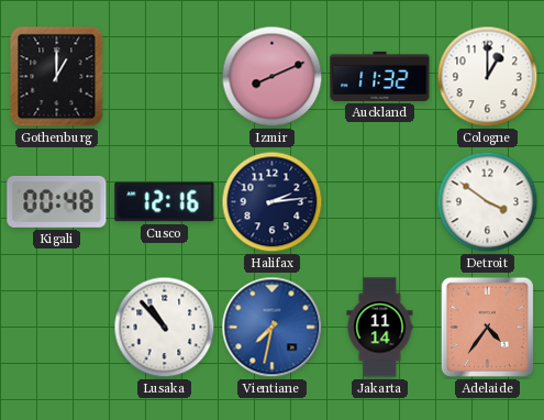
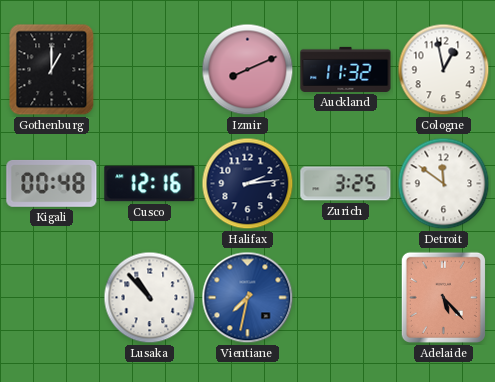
Cologne: 1:00 -> 12:58 (444, 70)
Zurich: none -> 3:25 (346, 184)
Detroit: 3:51 -> 11:51 (444, 184)
Jakarta: 11:14 -> none (380, 328)
Adelaide: 4:36 -> 5:23 (443, 297)
